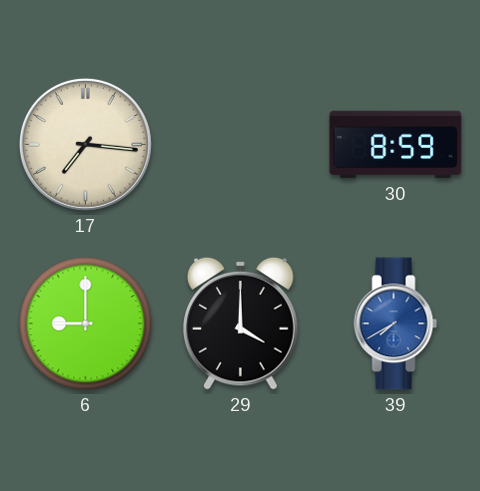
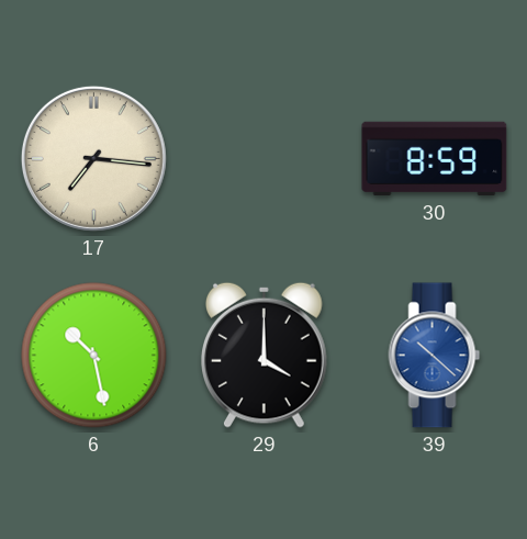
6: 9:00 -> 10:28 (94, 356)
39: 7:40 -> 10:22 (435, 356)
